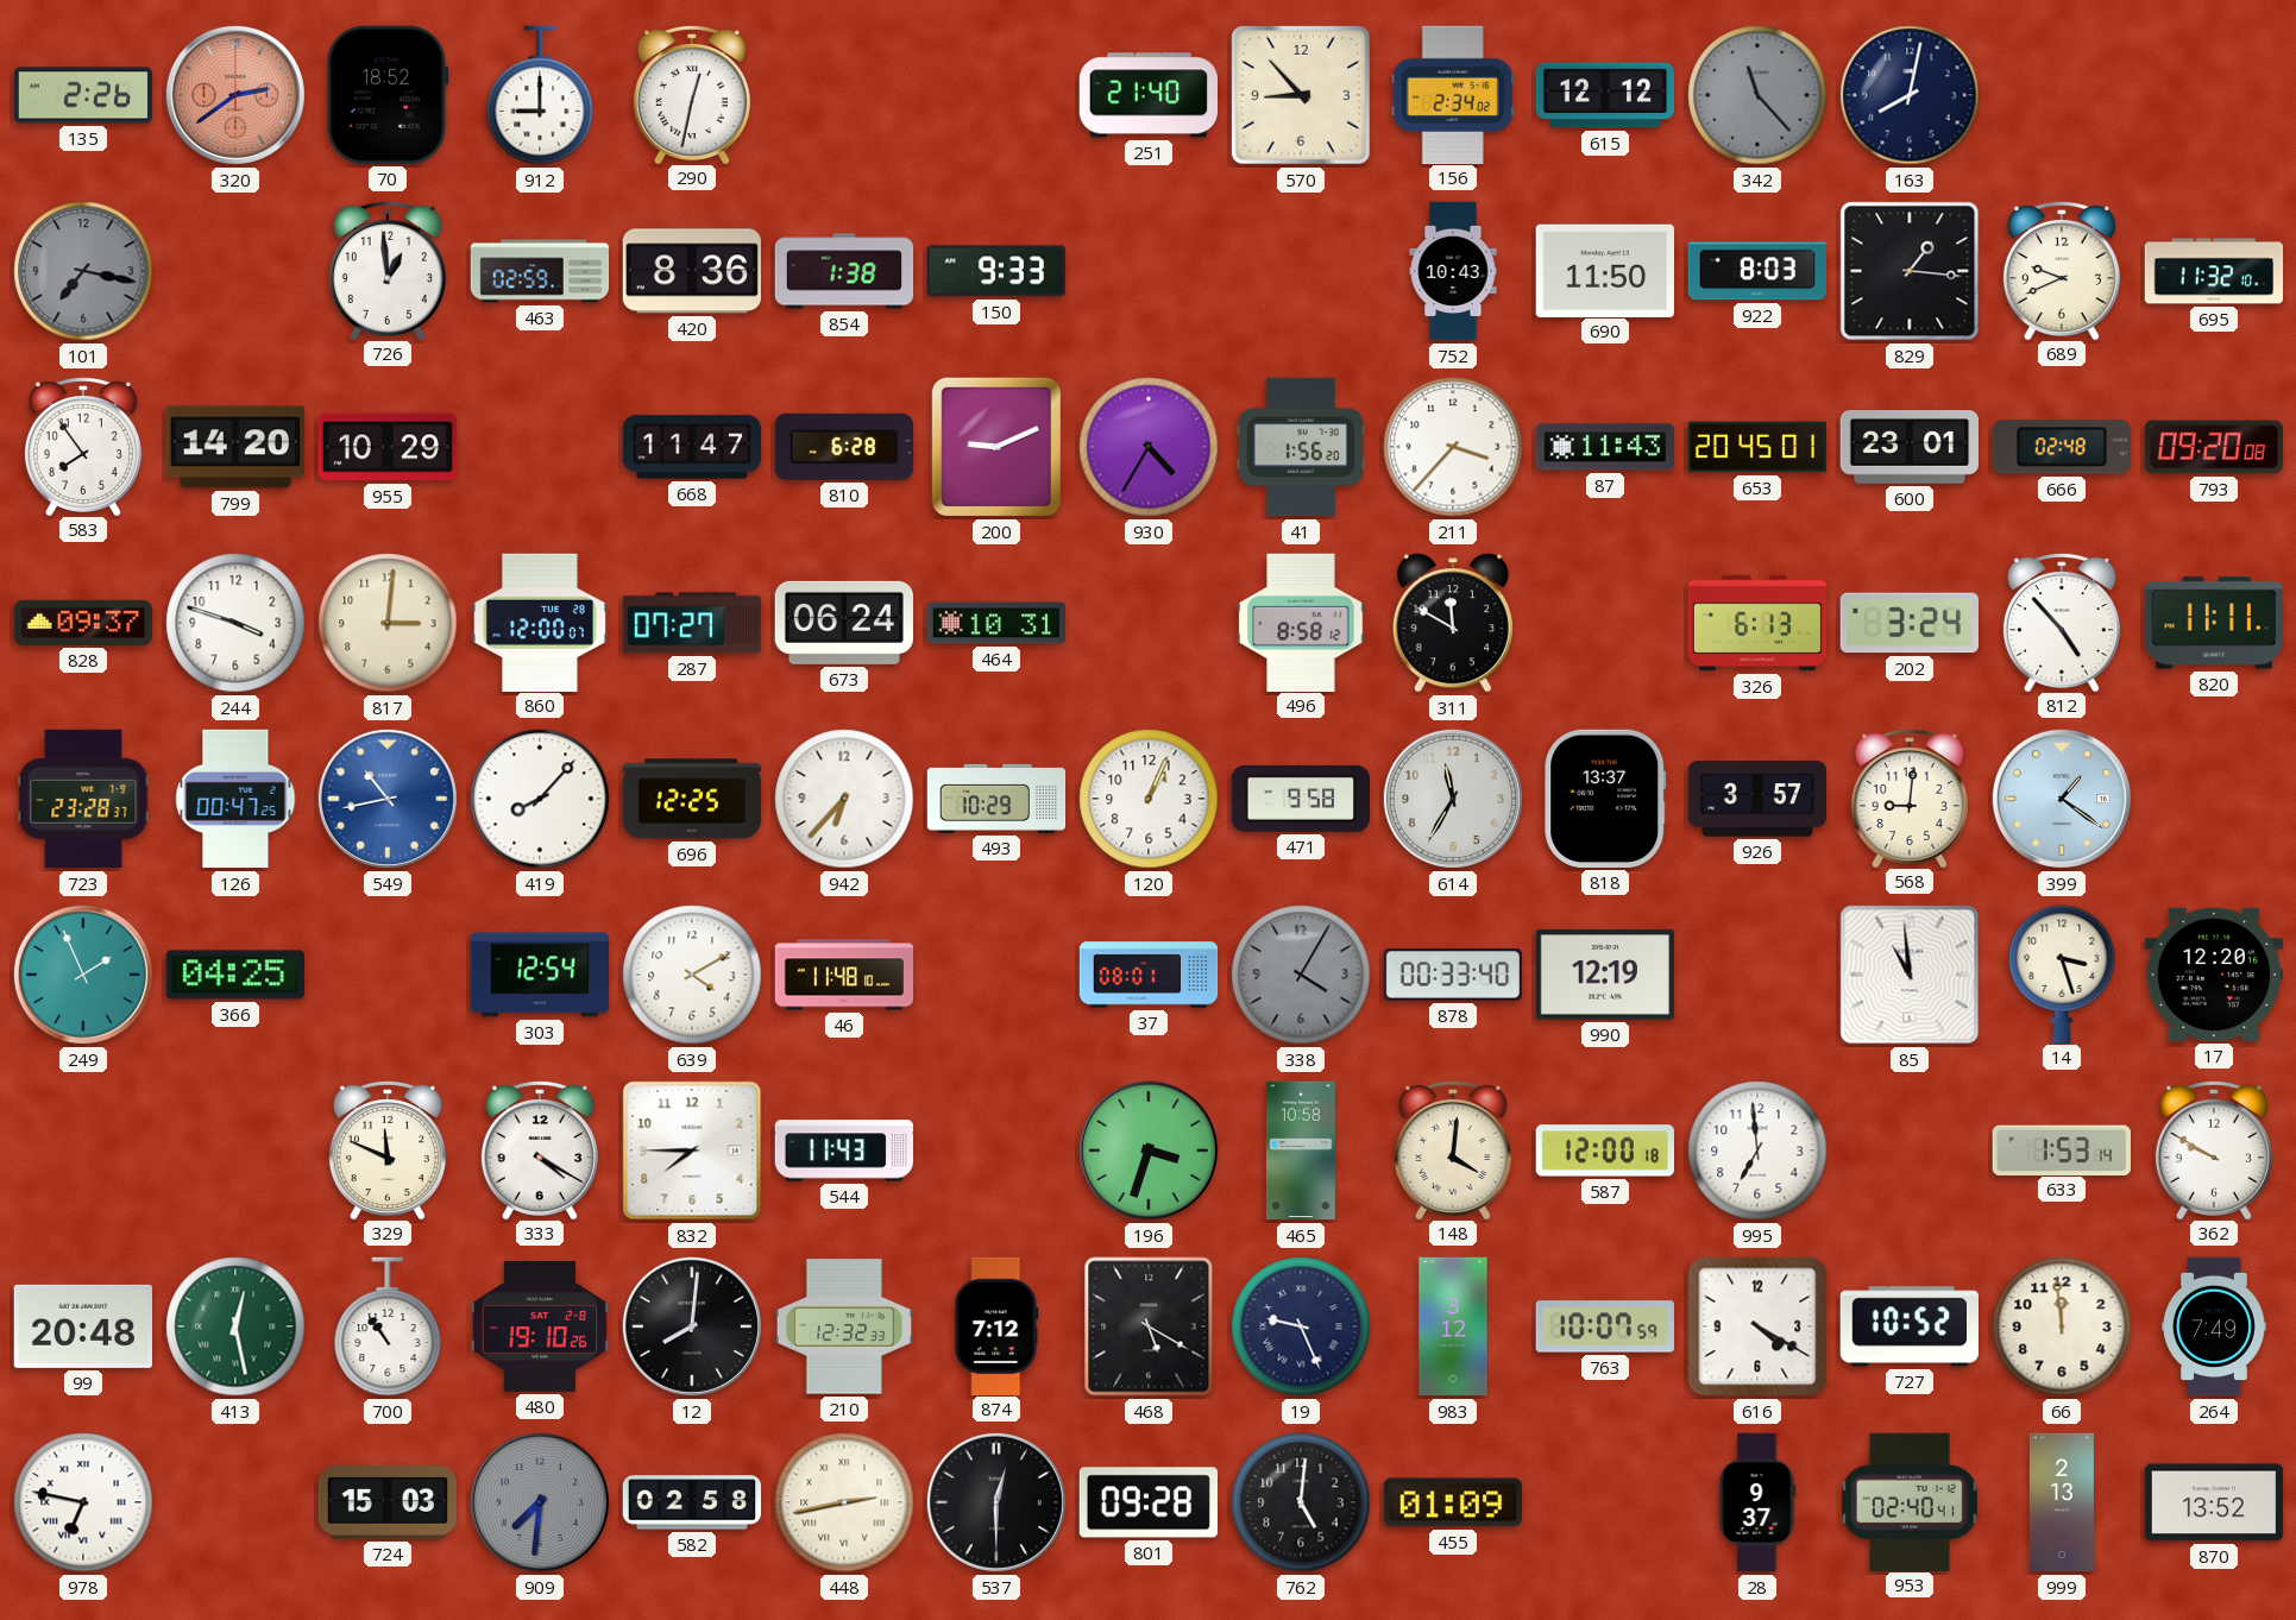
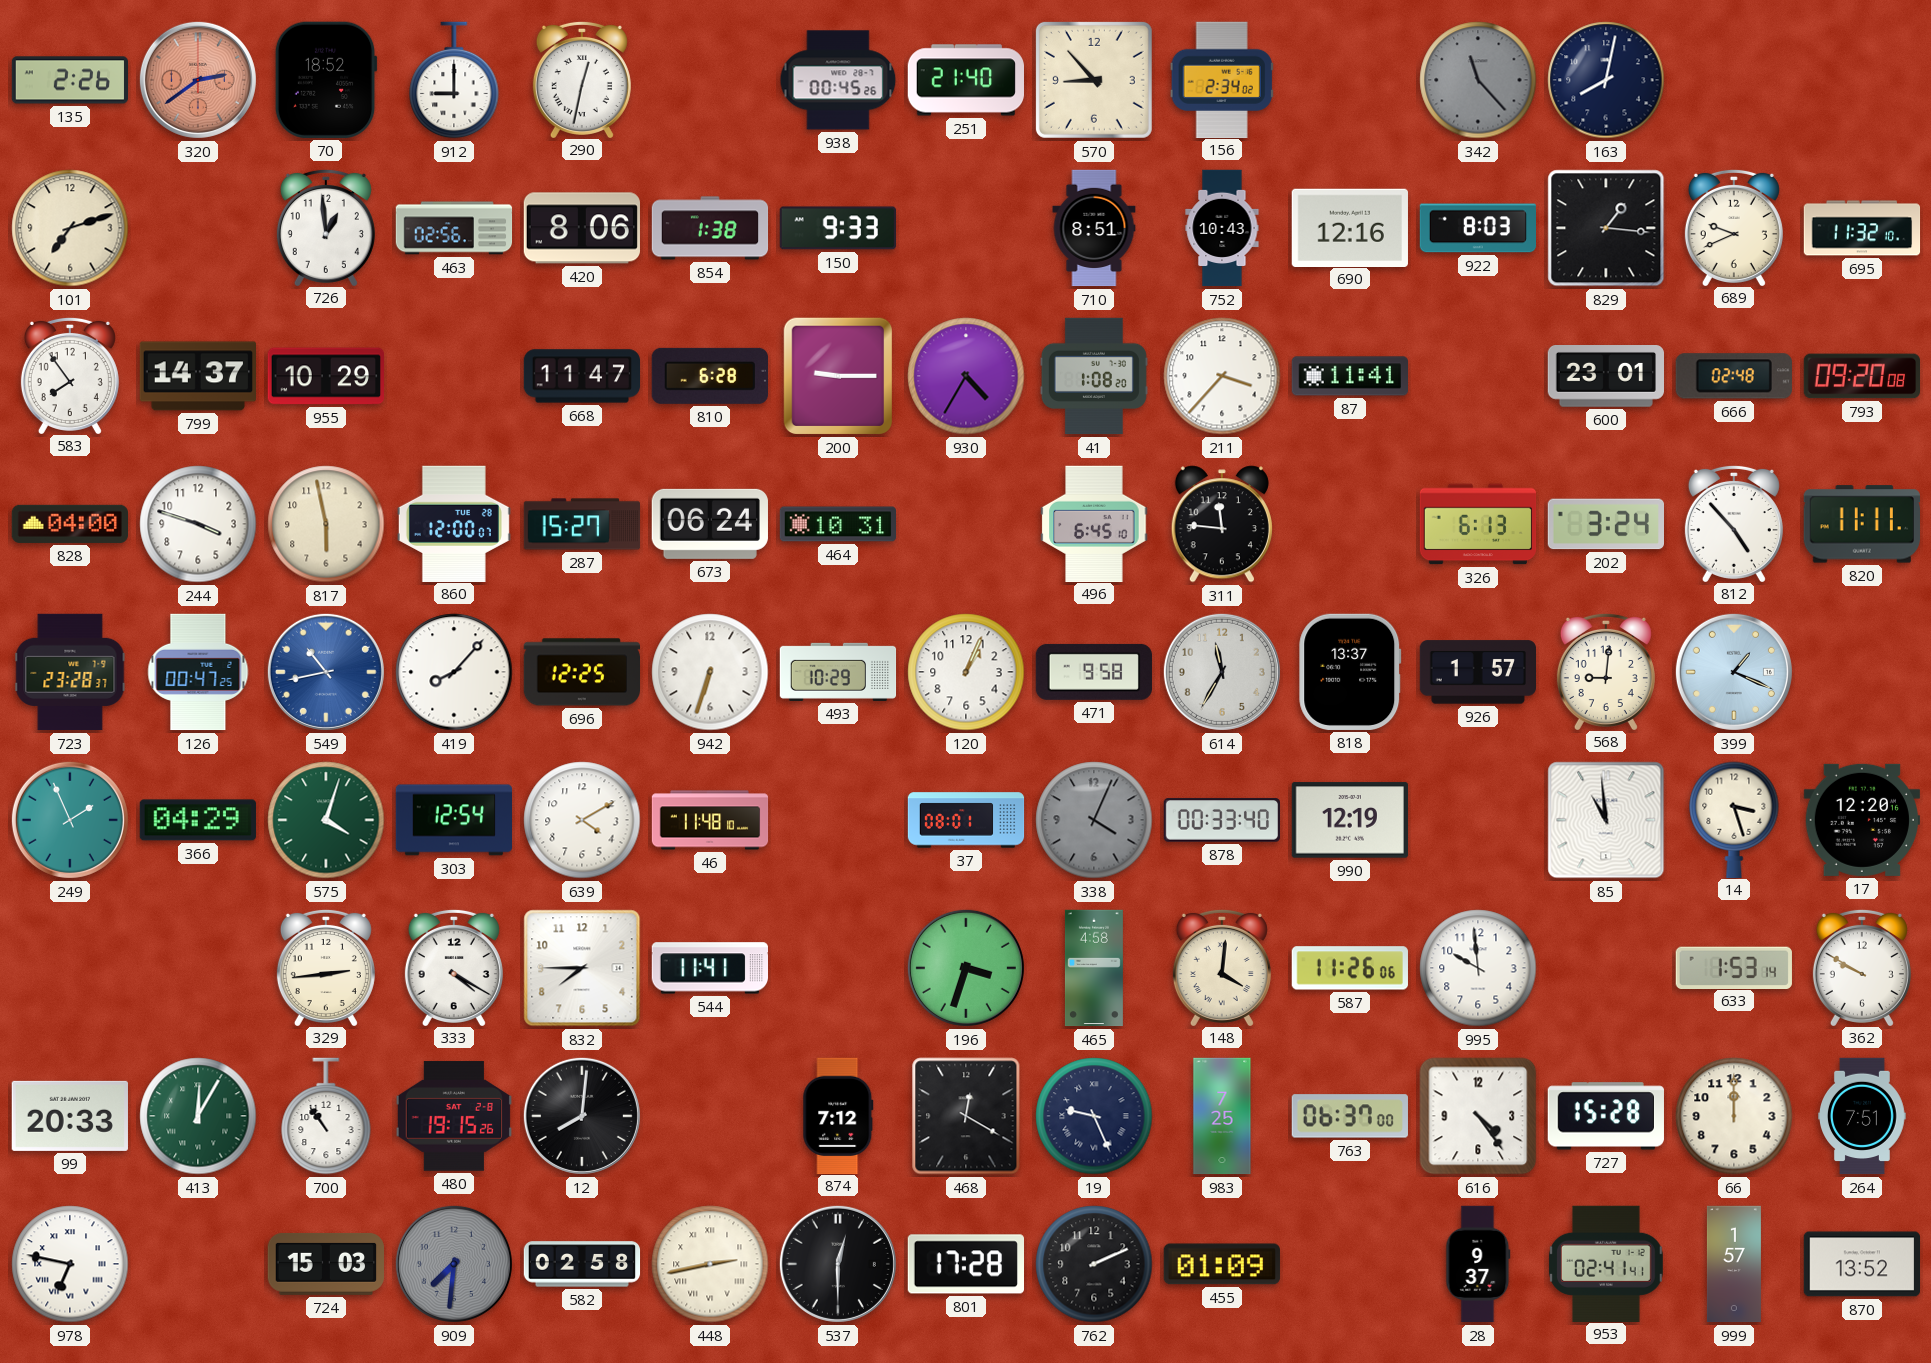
938: none -> 00:45 (838, 80)
615: 12:12 -> none (1605, 95)
101: 7:17 -> 7:12 (70, 228)
101 dial: grey -> cream (70, 228)
463: 02:59 -> 02:56 (454, 228)
420: 8:36 -> 8:06 (582, 228)
710: none -> 8:51 (1094, 228)
690: 11:50 -> 12:16 (1350, 227)
799: 14:20 -> 14:37 (197, 376)
200: 9:11 -> 9:15 (837, 376)
41: 1:56 -> 1:08 (1094, 376)
87: 11:43 -> 11:41 (1349, 376)
653: 20:45 -> none (1756, 447)
828: 09:37 -> 04:00 (69, 524)
817: 3:01 -> 5:58 (326, 524)
287: 07:27 -> 15:27 (582, 524)
496: 8:58 -> 6:45 (1094, 523)
311: 11:50 -> 11:46 (1222, 524)
942: 6:37 -> 6:33 (710, 672)
926: 3:57 -> 1:57 (1477, 672)
399: 1:21 -> 1:19 (1734, 672)
366: 04:25 -> 04:29 (198, 820)
575: none -> 4:03 (326, 820)
338: 4:05 -> 4:04 (1094, 820)
329: 11:49 -> 2:44 (326, 967)
544: 11:43 -> 11:41 (709, 968)
465: 10:58 -> 4:58 (1094, 968)
587: 12:00 -> 11:26 (1350, 968)
995: 6:59 -> 9:59 (1478, 968)
99: 20:48 -> 20:33 (70, 1116)
413: 12:28 -> 12:05 (198, 1116)
480: 19:10 -> 19:15 (453, 1116)
210: 12:32 -> none (843, 1326)
468: 5:20 -> 12:20 (966, 1116)
983: 3:12 -> 7:25 (1222, 1116)
763: 10:07 -> 06:37 (1350, 1116)
616: 4:20 -> 4:24 (1478, 1116)
727: 10:52 -> 15:28 (1606, 1116)
66: 11:59 -> 12:00 (1734, 1116)
264: 7:49 -> 7:51 (1863, 1116)
801: 09:28 -> 17:28 (965, 1264)
762: 5:01 -> 2:11 (1094, 1264)
953: 02:40 -> 02:41 (1606, 1263)
999: 2:13 -> 1:57 (1734, 1264)
